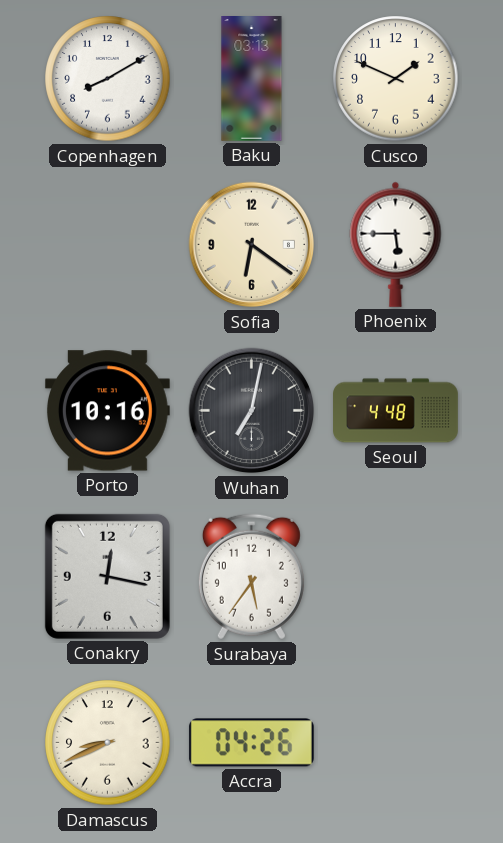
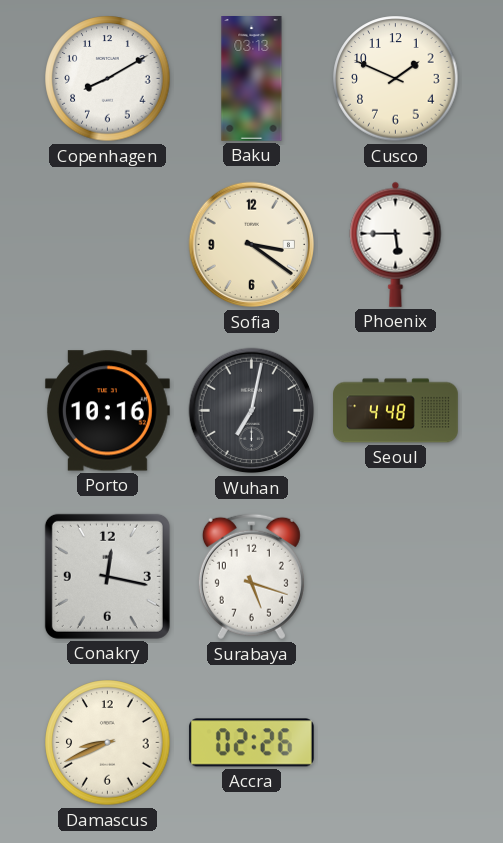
Sofia: 6:21 -> 3:21 (252, 245)
Surabaya: 5:36 -> 5:18 (251, 577)
Accra: 04:26 -> 02:26 (251, 743)
